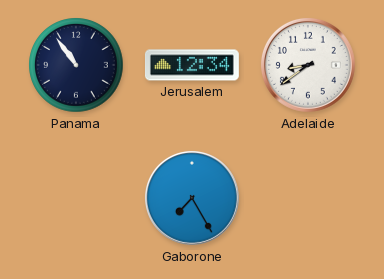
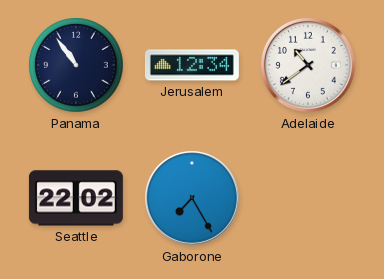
Adelaide: 8:39 -> 10:39 (308, 65)
Seattle: none -> 22:02 (76, 198)
